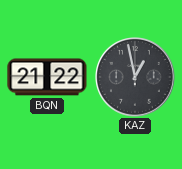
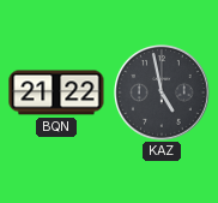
KAZ: 12:58 -> 4:58 (163, 94)
